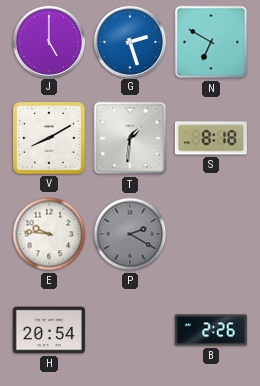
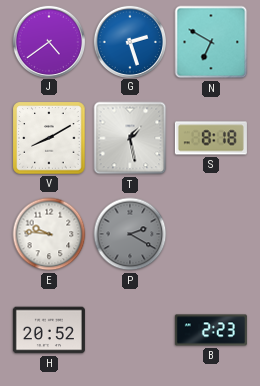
J: 5:00 -> 4:39 (48, 41)
T: 1:31 -> 1:28 (130, 138)
H: 20:54 -> 20:52 (49, 330)
B: 2:26 -> 2:23 (211, 330)
